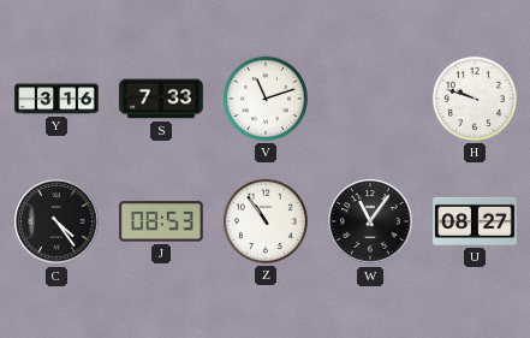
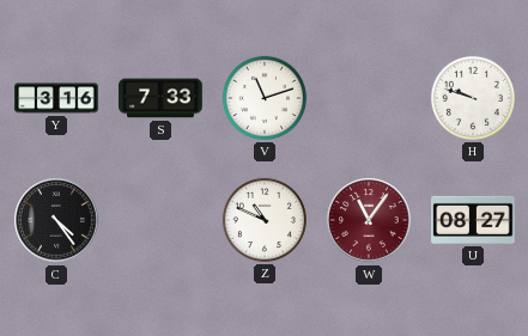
J: 08:53 -> none (162, 221)
Z: 10:54 -> 10:49 (265, 220)
W dial: black -> burgundy (369, 220)
